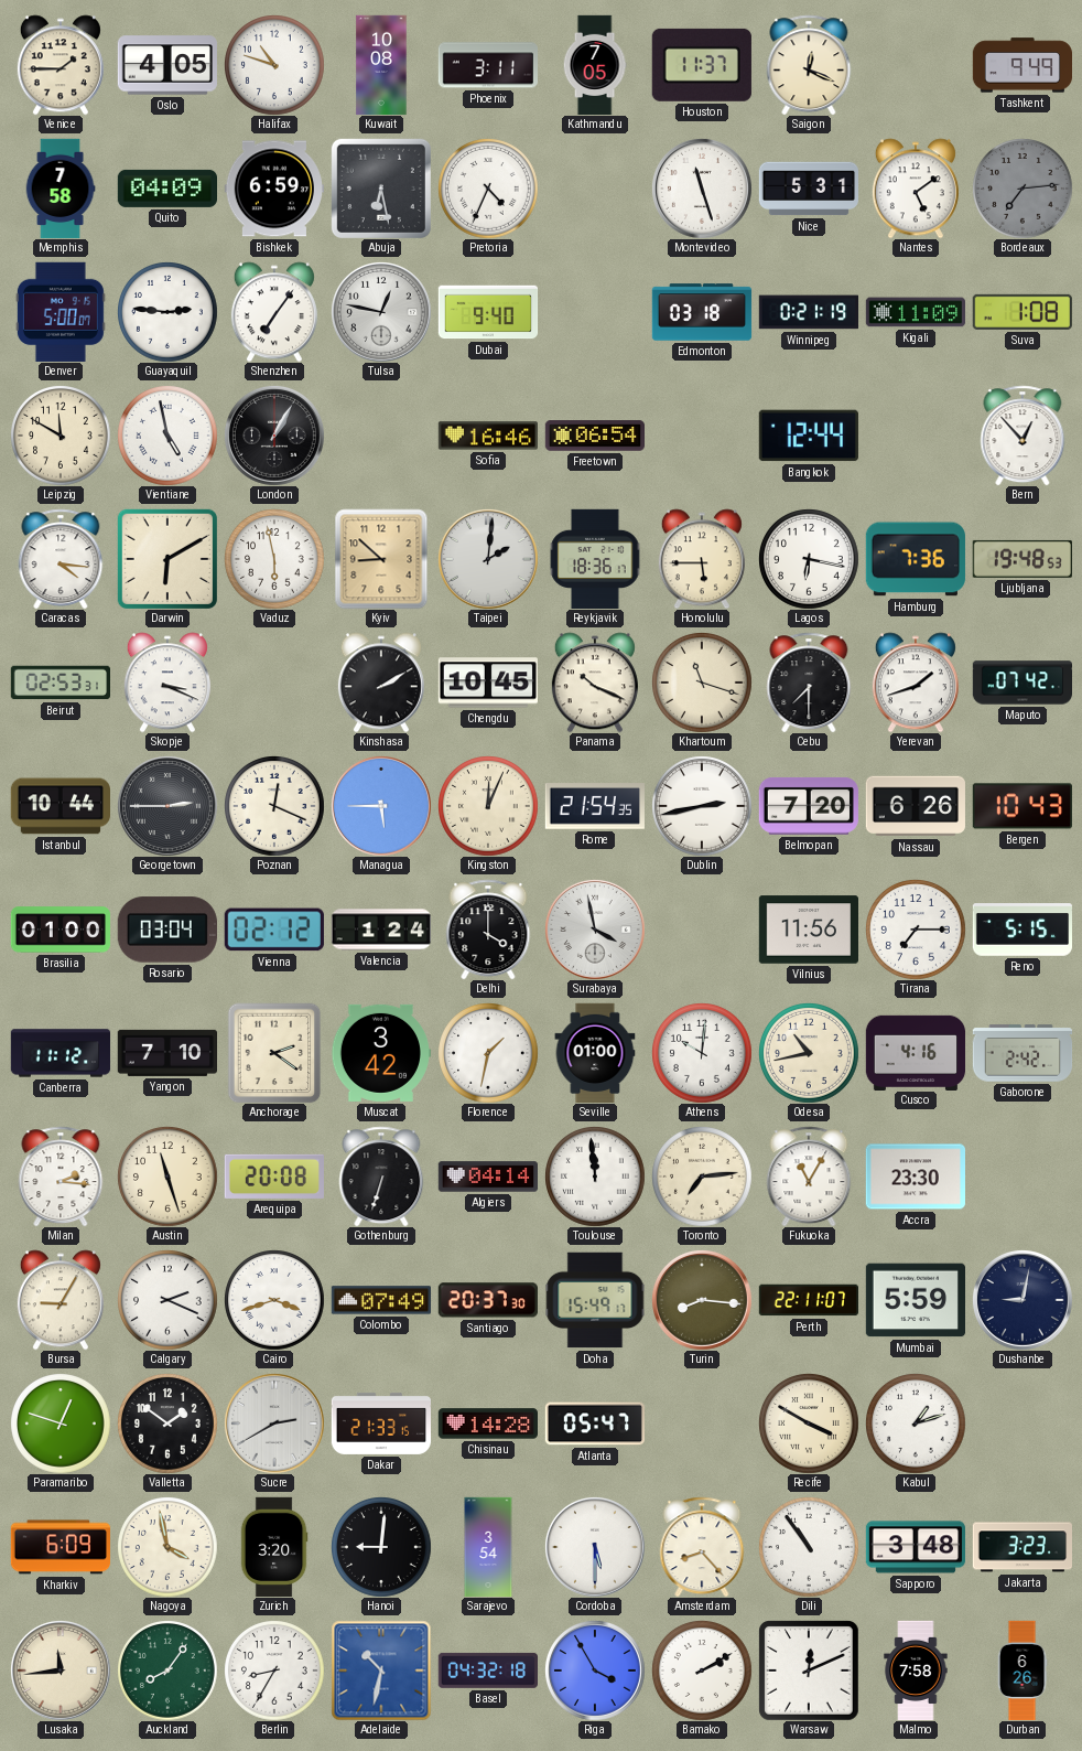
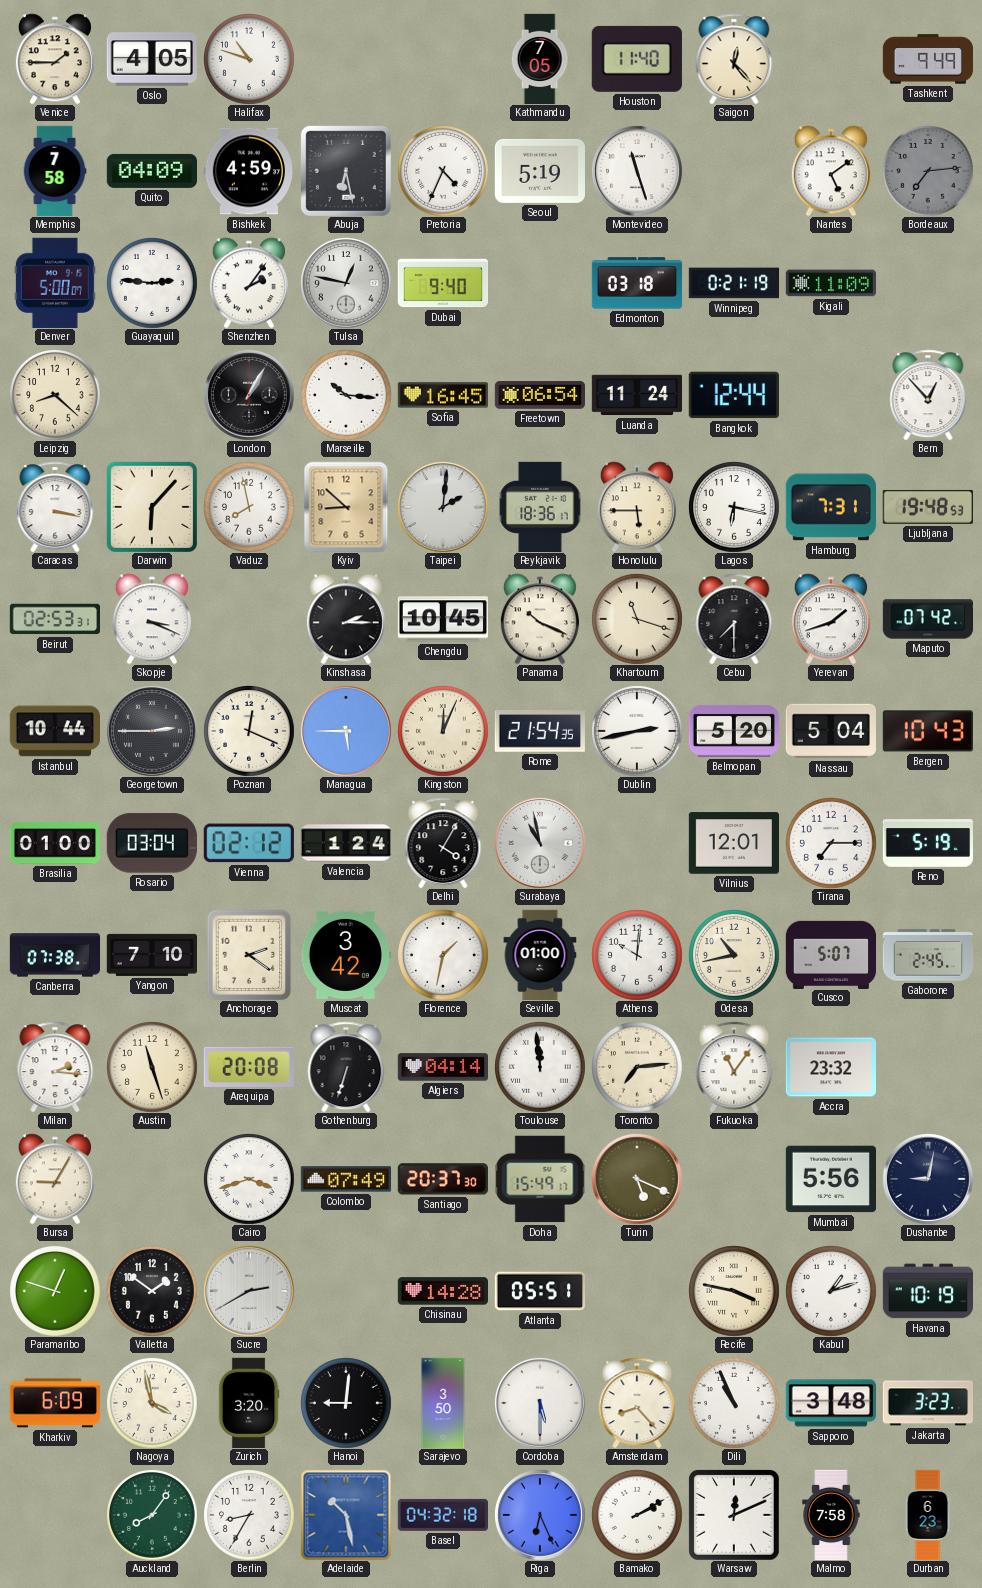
Kuwait: 10:08 -> none (381, 65)
Phoenix: 3:11 -> none (487, 65)
Houston: 11:37 -> 11:40 (637, 59)
Saigon: 12:19 -> 12:23 (734, 59)
Bishkek: 6:59 -> 4:59 (248, 171)
Seoul: none -> 5:19 (539, 171)
Nice: 5:31 -> none (808, 189)
Shenzhen: 7:06 -> 2:06 (249, 283)
Suva: 1:08 -> none (1023, 312)
Leipzig: 11:50 -> 8:22 (55, 395)
Vientiane: 4:58 -> none (167, 436)
Marseille: none -> 10:16 (346, 395)
Sofia: 16:46 -> 16:45 (442, 395)
Luanda: none -> 11:24 (636, 395)
Caracas: 4:16 -> 3:17 (55, 507)
Darwin: 6:10 -> 6:07 (152, 507)
Vaduz: 5:58 -> 7:58 (249, 507)
Hamburg: 7:36 -> 7:31 (831, 507)
Kinshasa: 2:10 -> 2:15 (346, 619)
Belmopan: 7:20 -> 5:20 (734, 731)
Nassau: 6:26 -> 5:04 (831, 731)
Delhi: 4:00 -> 4:05 (443, 843)
Surabaya: 3:58 -> 10:58 (540, 843)
Vilnius: 11:56 -> 12:01 (733, 843)
Reno: 5:15 -> 5:19 (927, 843)
Canberra: 11:12 -> 07:38 (55, 955)
Cusco: 4:16 -> 5:07 (831, 954)
Gaborone: 2:42 -> 2:45 (928, 955)
Fukuoka: 11:05 -> 11:06 (734, 1067)
Accra: 23:30 -> 23:32 (830, 1067)
Calgary: 2:19 -> none (167, 1300)
Turin: 8:16 -> 5:19 (637, 1179)
Perth: 22:11 -> none (808, 1300)
Mumbai: 5:59 -> 5:56 (830, 1179)
Dakar: 21:33 -> none (380, 1424)
Atlanta: 05:47 -> 05:51 (539, 1291)
Recife: 3:50 -> 3:47 (734, 1291)
Havana: none -> 10:19 (927, 1291)
Sarajevo: 3:54 -> 3:50 (443, 1403)
Dili: 10:54 -> 10:56 (734, 1403)
Lusaka: 11:44 -> none (61, 1671)
Adelaide: 10:32 -> 10:28 (346, 1515)
Riga: 3:55 -> 6:26 (540, 1515)
Durban: 6:26 -> 6:23 (928, 1515)
